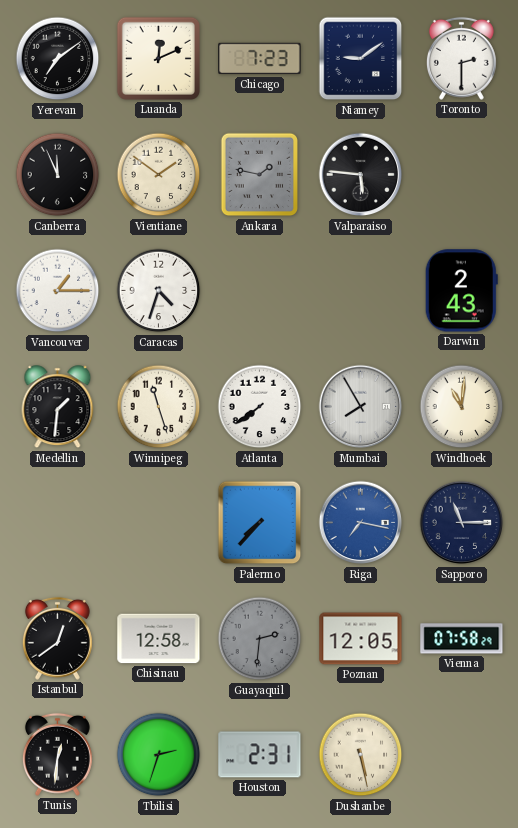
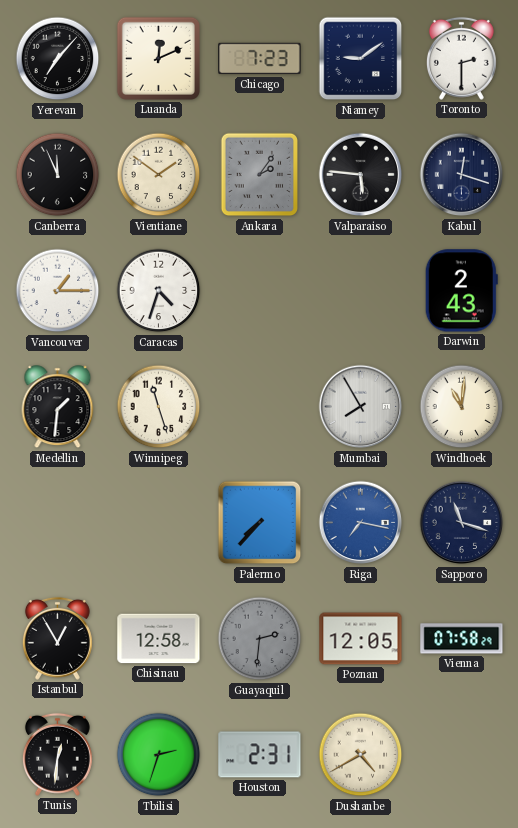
Yerevan: 7:09 -> 7:07 (58, 59)
Ankara: 1:47 -> 2:06 (260, 175)
Kabul: none -> 12:18 (462, 175)
Atlanta: 7:39 -> none (260, 407)
Sapporo: 11:15 -> 11:18 (462, 523)
Istanbul: 12:39 -> 12:55 (57, 638)
Dushanbe: 5:28 -> 4:40 (361, 755)
